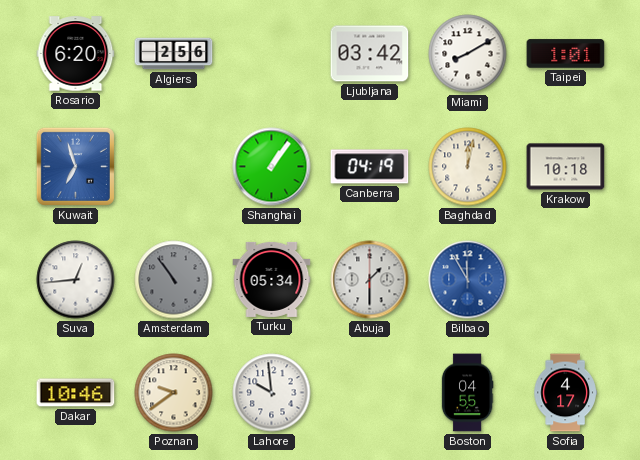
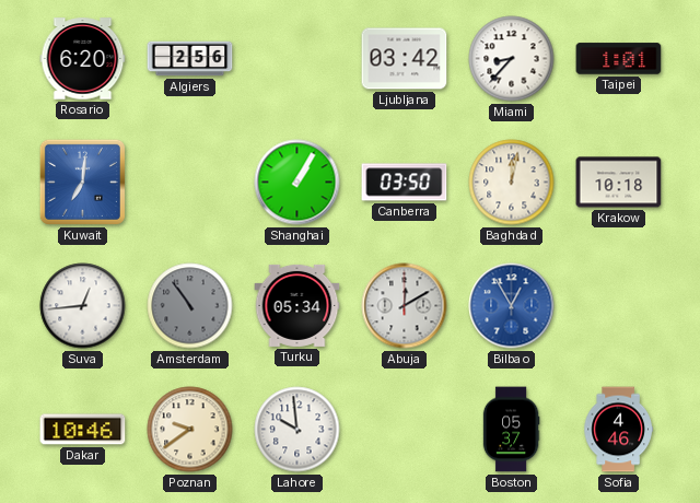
Miami: 8:10 -> 8:37 (512, 59)
Kuwait: 6:57 -> 7:01 (82, 182)
Shanghai: 1:06 -> 1:05 (297, 183)
Canberra: 04:19 -> 03:50 (405, 183)
Abuja: 1:30 -> 12:10 (405, 306)
Bilbao: 11:55 -> 12:55 (512, 306)
Boston: 04:55 -> 05:37 (511, 430)
Sofia: 4:17 -> 4:46 (618, 430)
